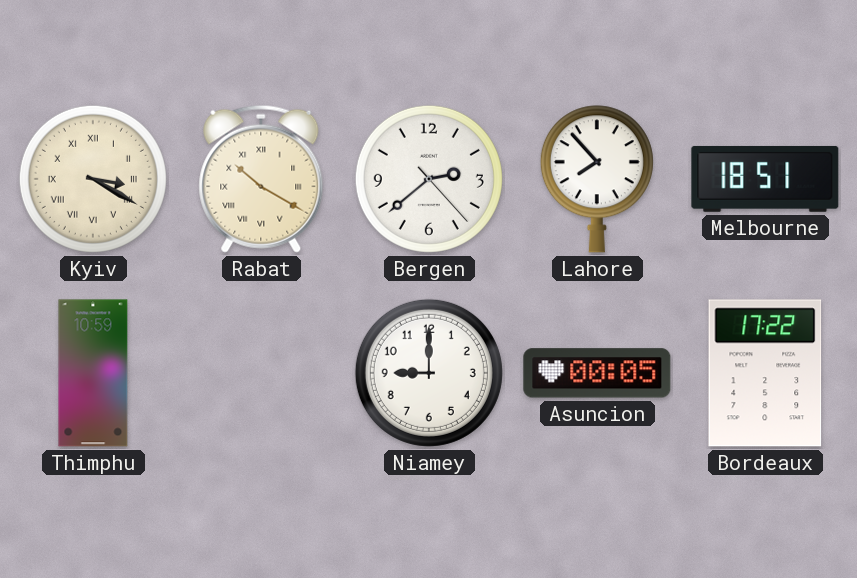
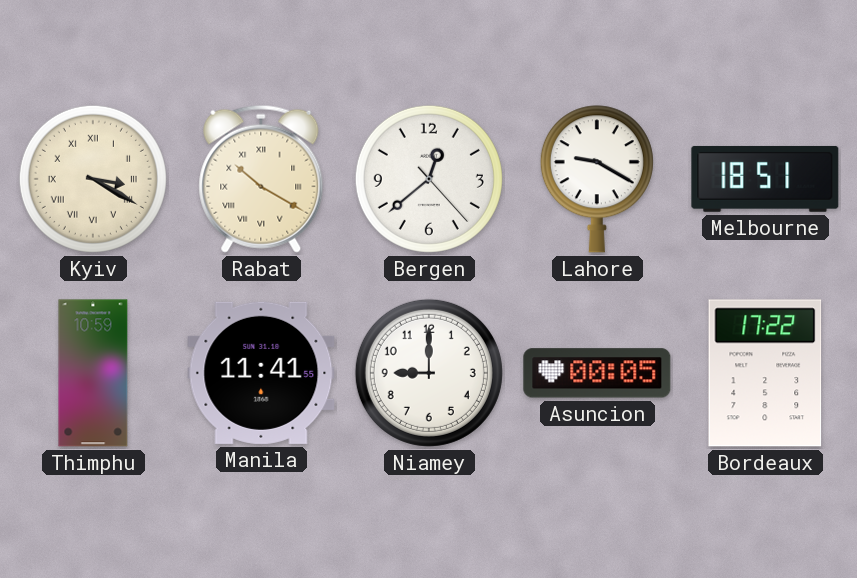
Bergen: 2:38 -> 12:38 (429, 179)
Lahore: 7:53 -> 9:20 (597, 179)
Manila: none -> 11:41 (261, 373)
